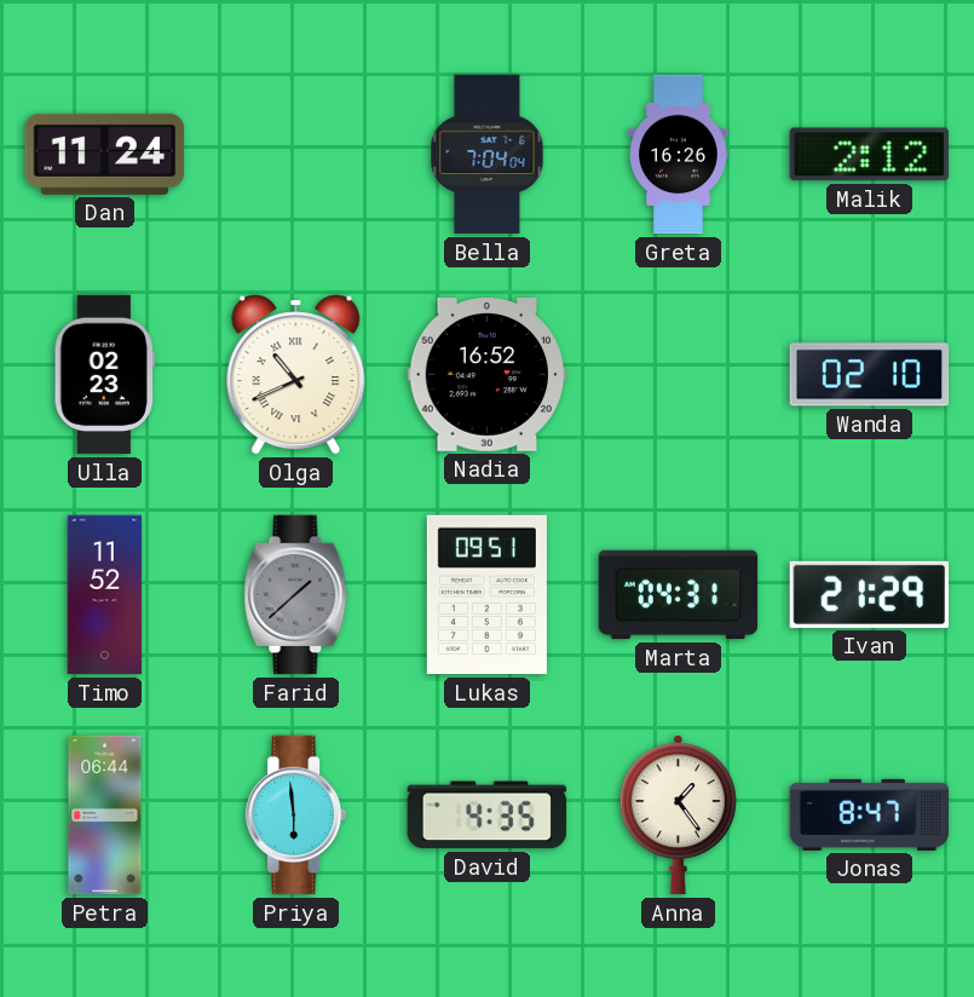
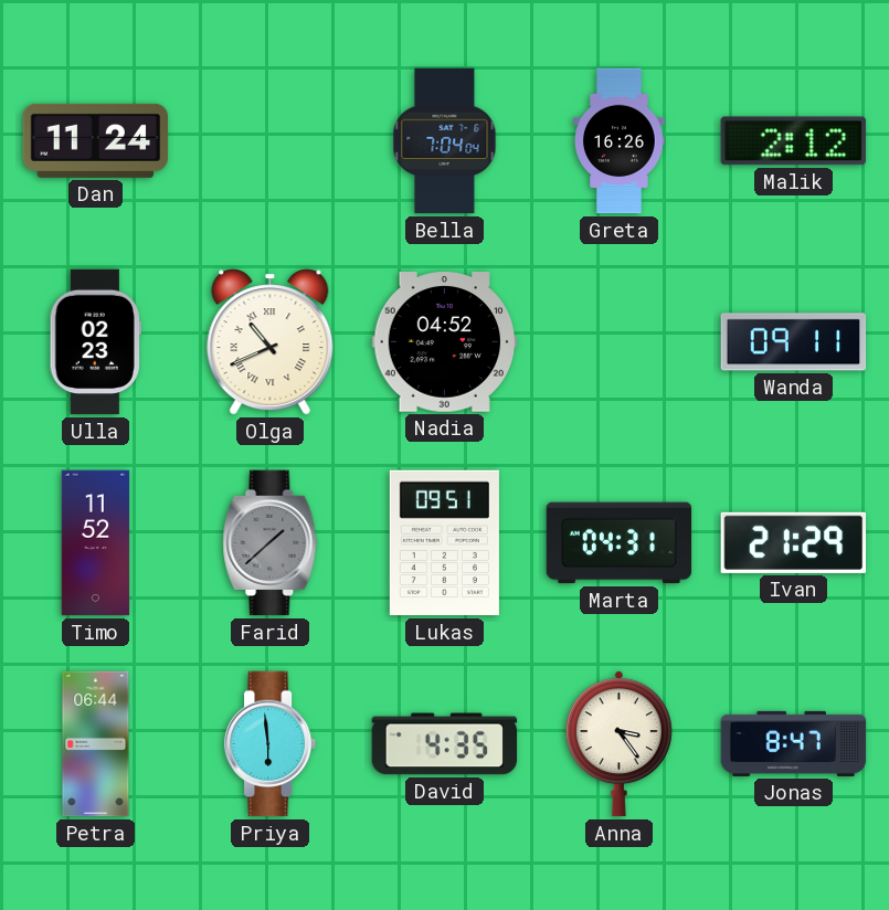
Nadia: 16:52 -> 04:52 (445, 342)
Wanda: 02:10 -> 09:11 (794, 342)
Anna: 1:24 -> 3:24 (618, 744)
